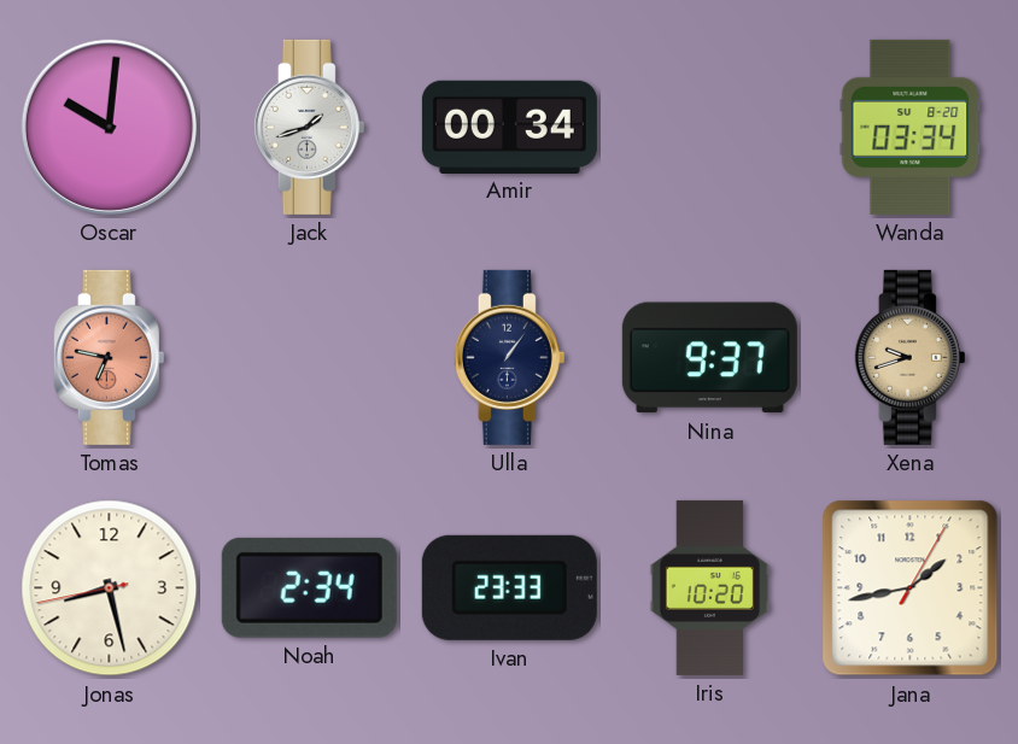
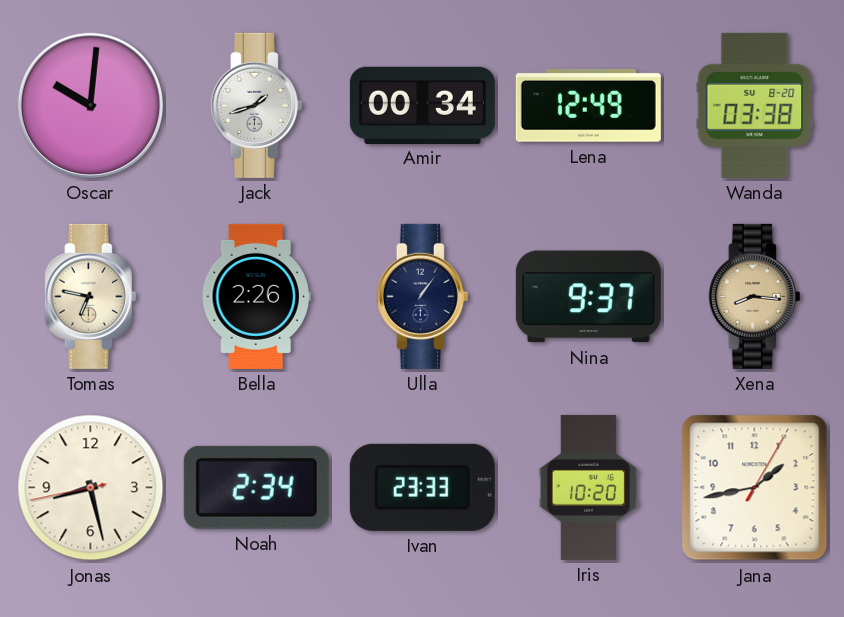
Lena: none -> 12:49 (588, 106)
Wanda: 03:34 -> 03:38 (755, 105)
Tomas dial: salmon -> cream (90, 296)
Bella: none -> 2:26 (256, 296)
Xena: 9:42 -> 8:16 (754, 296)
